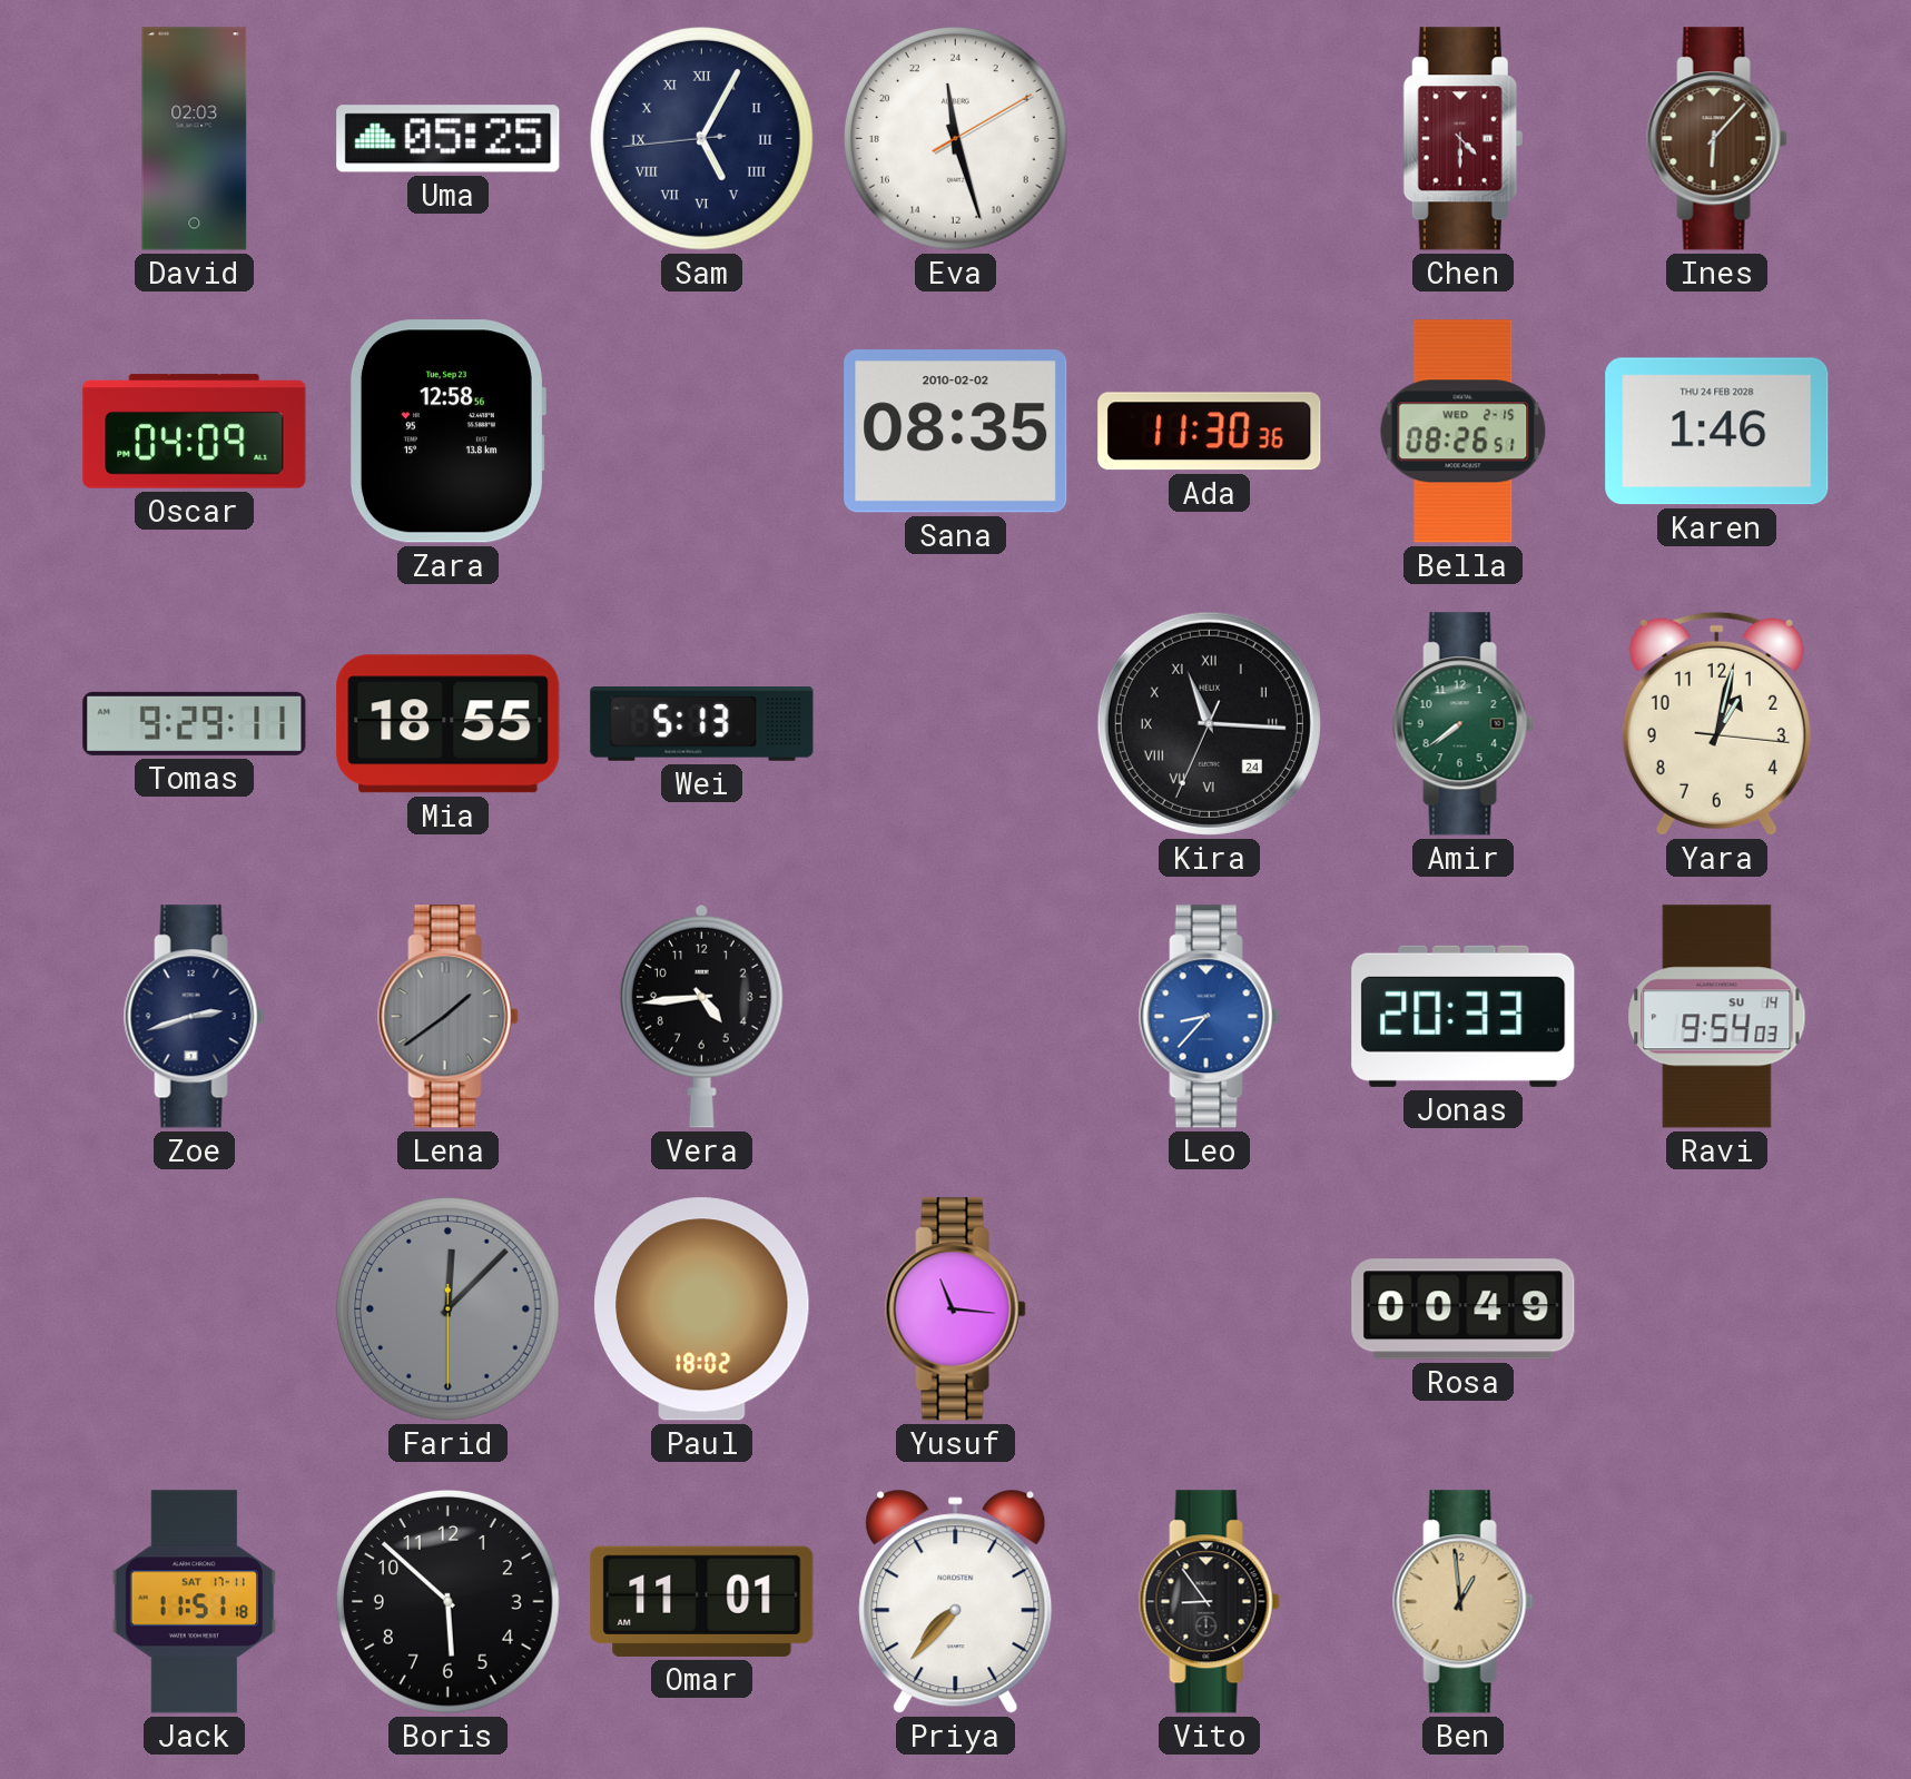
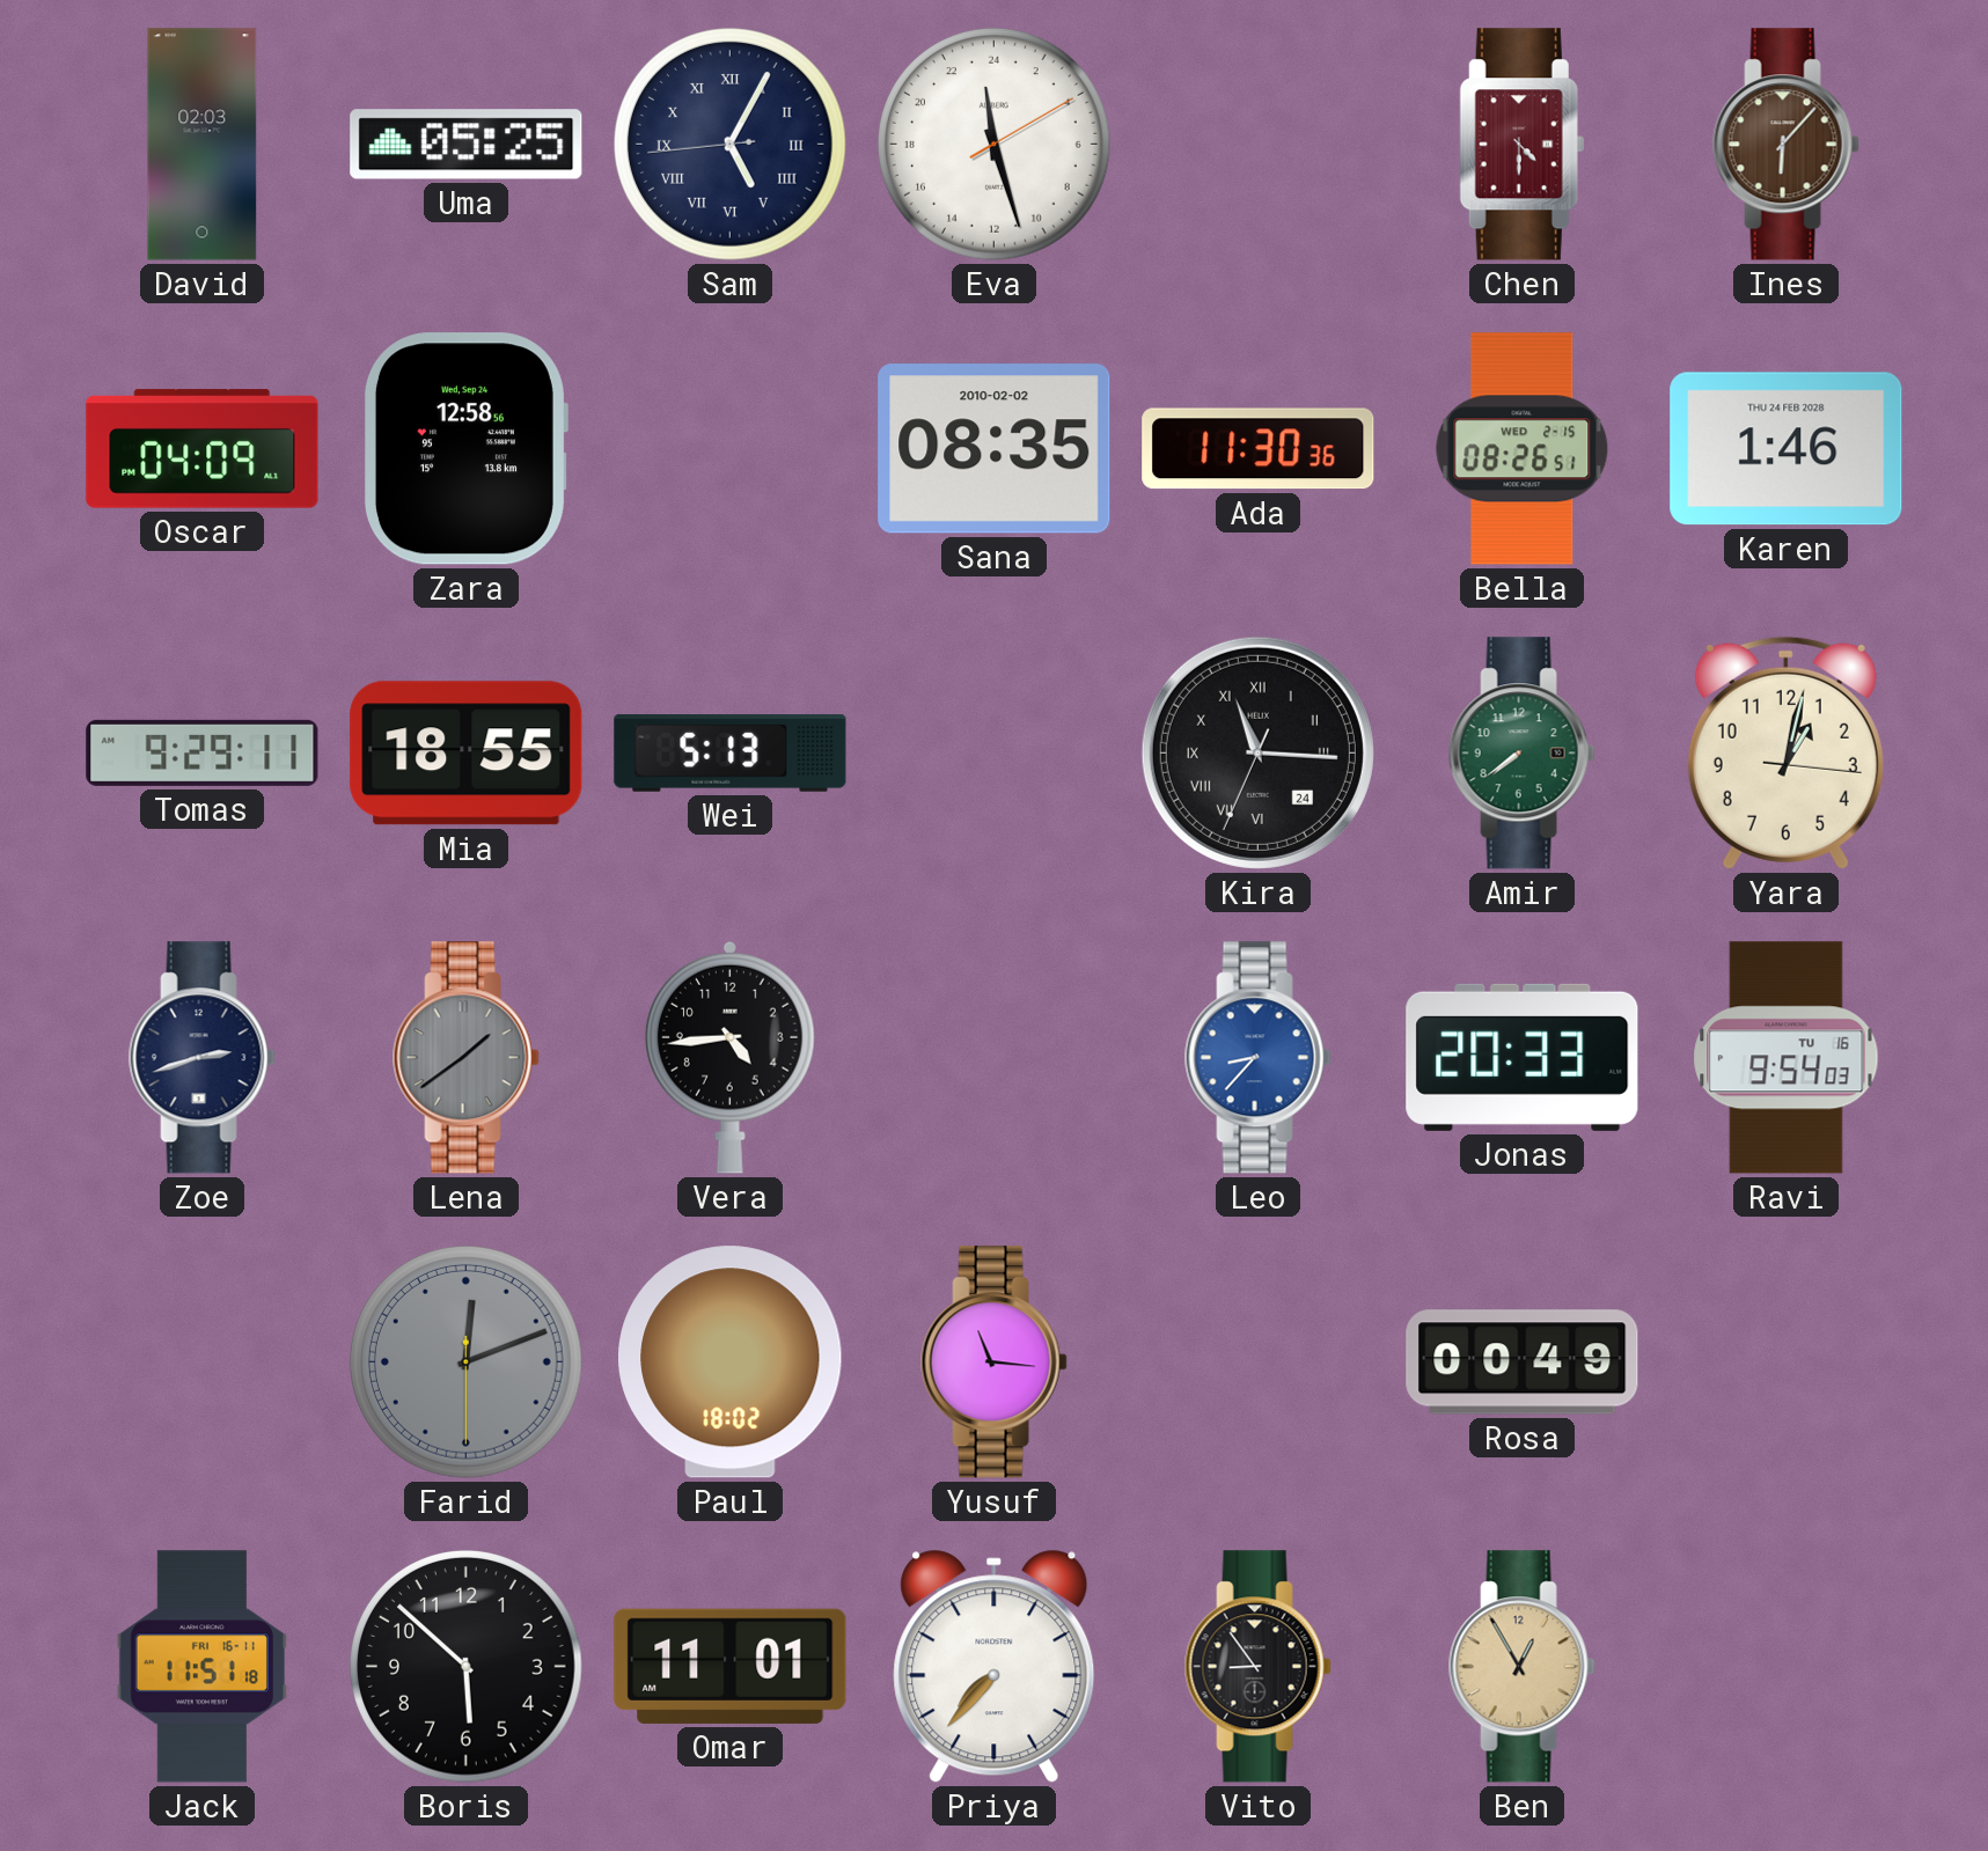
Zara date: Tue, Sep 23 -> Wed, Sep 24 (465, 449)
Ravi date: SU 14 -> TU 16 (1787, 1058)
Farid: 12:07 -> 12:11 (465, 1361)
Jack date: SAT 17-11 -> FRI 16-11 (201, 1667)
Ben: 12:59 -> 12:55 (1521, 1667)
